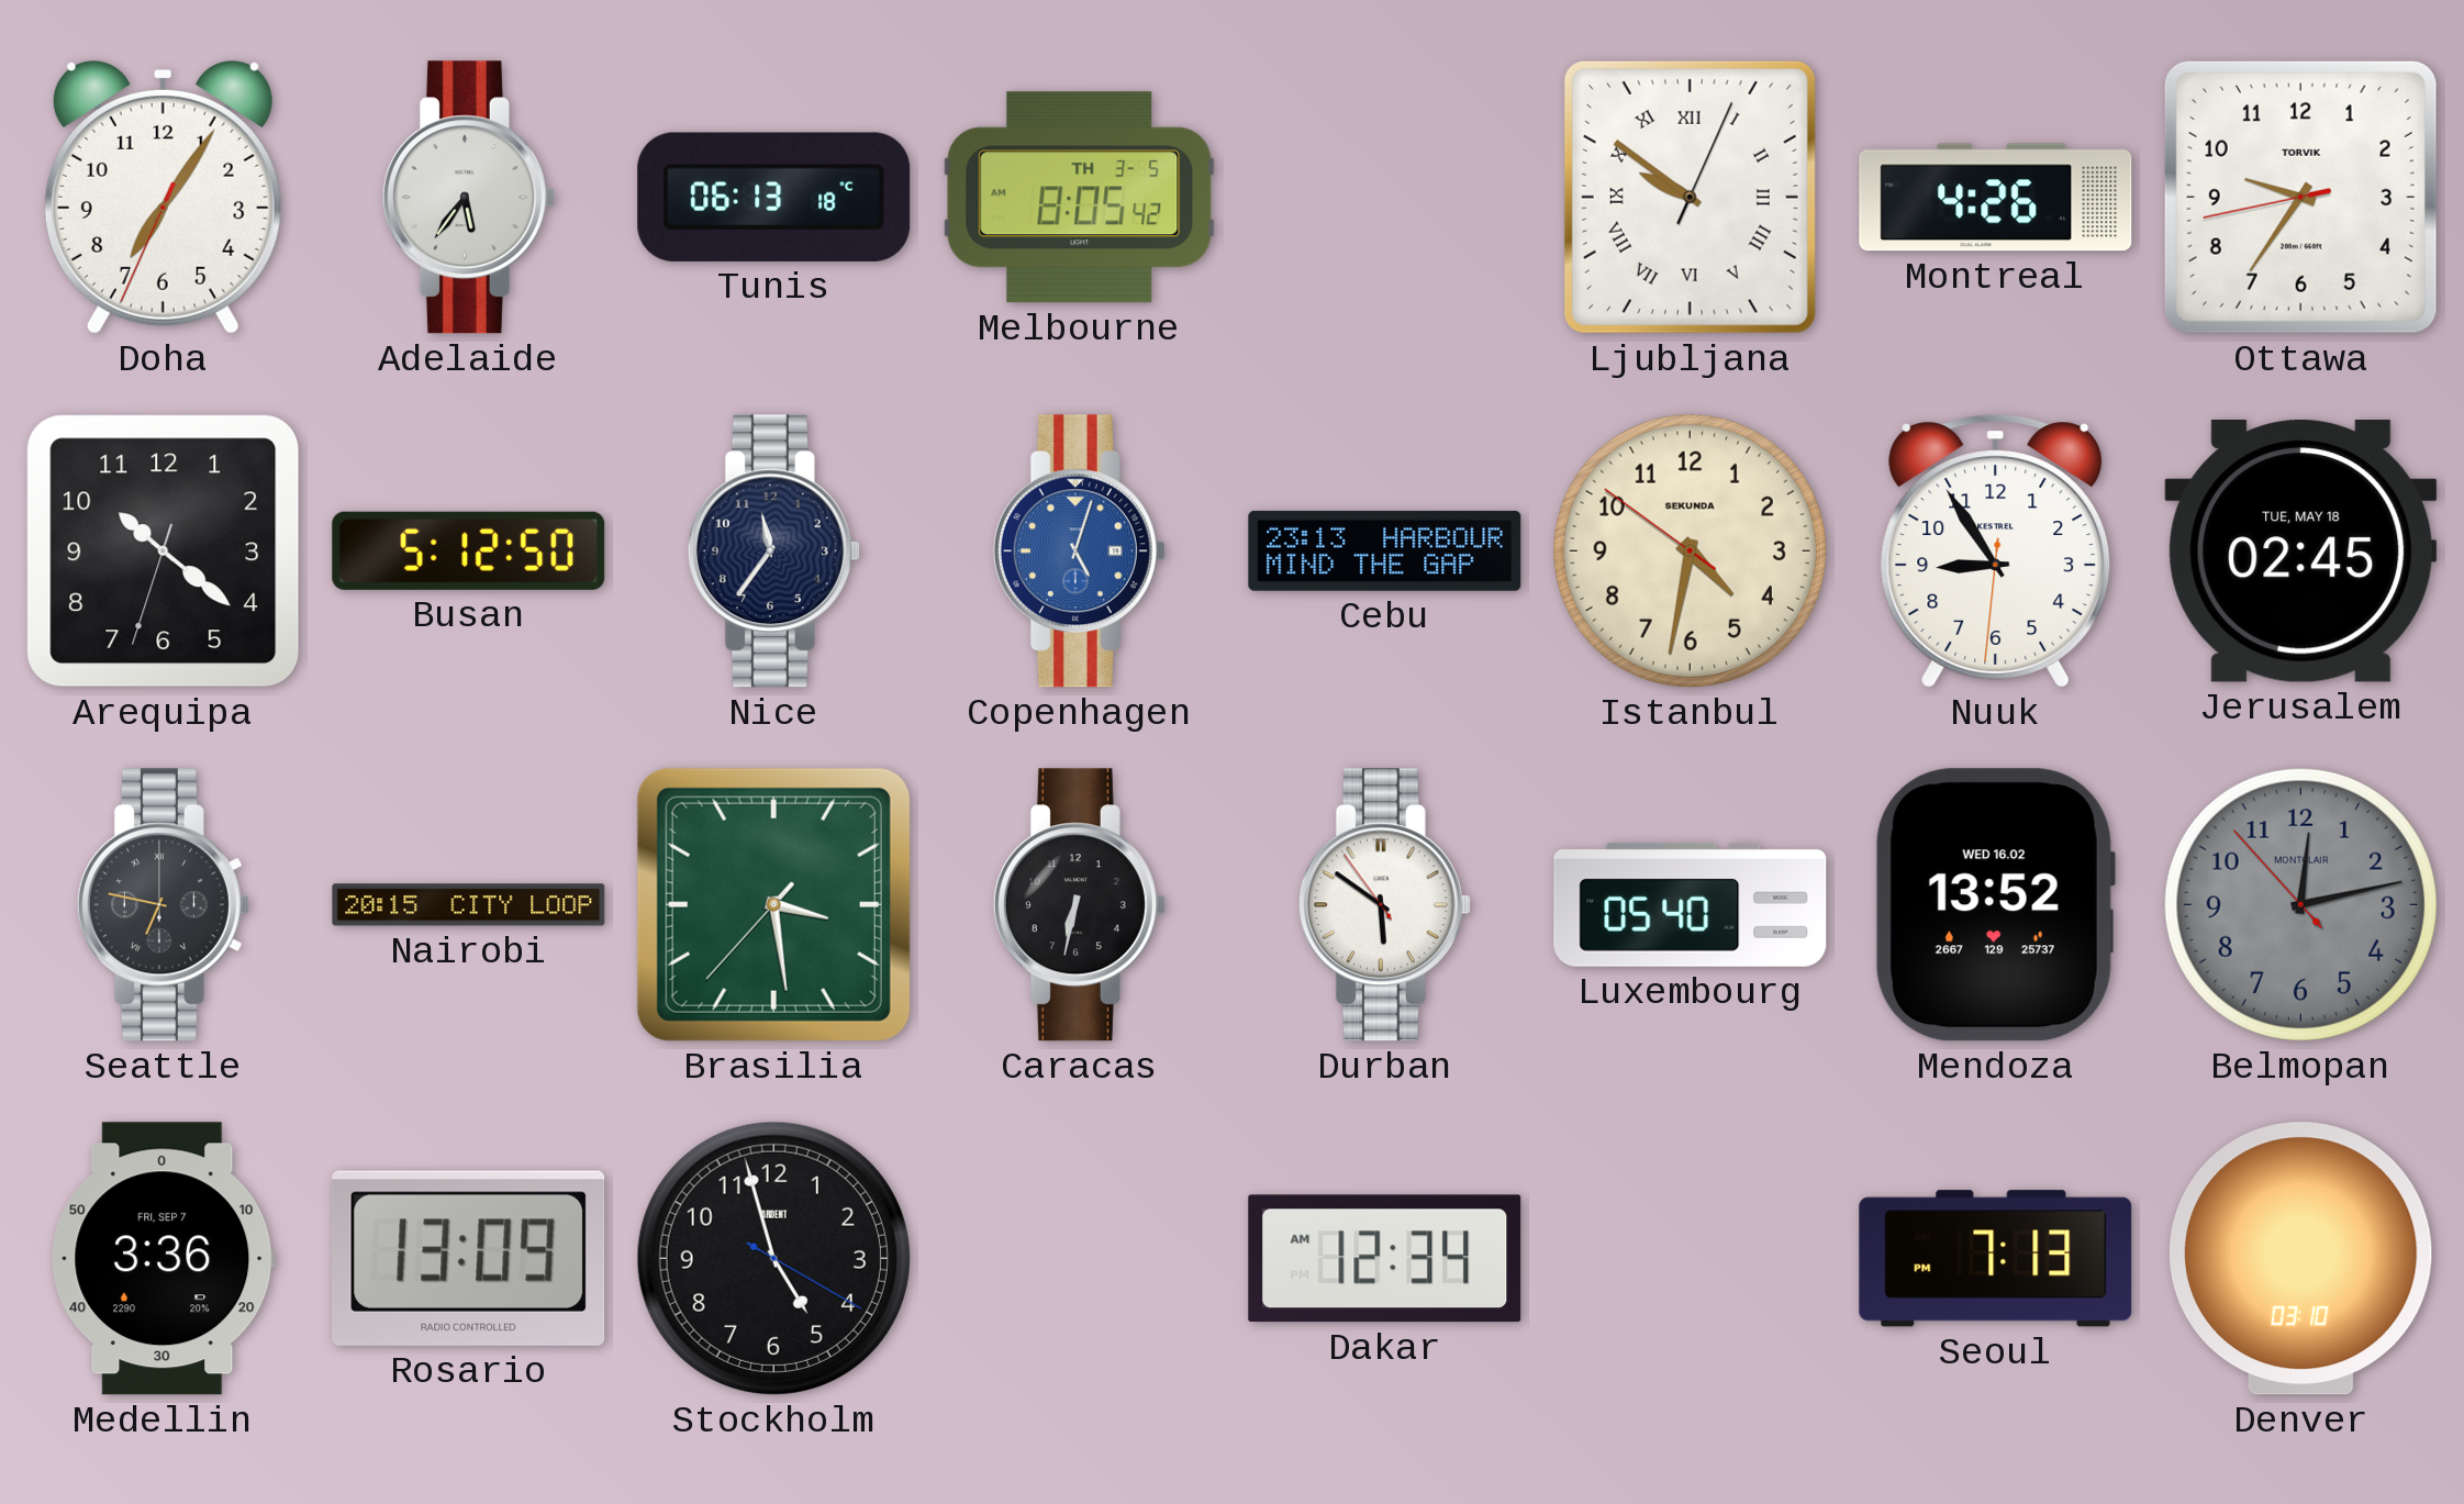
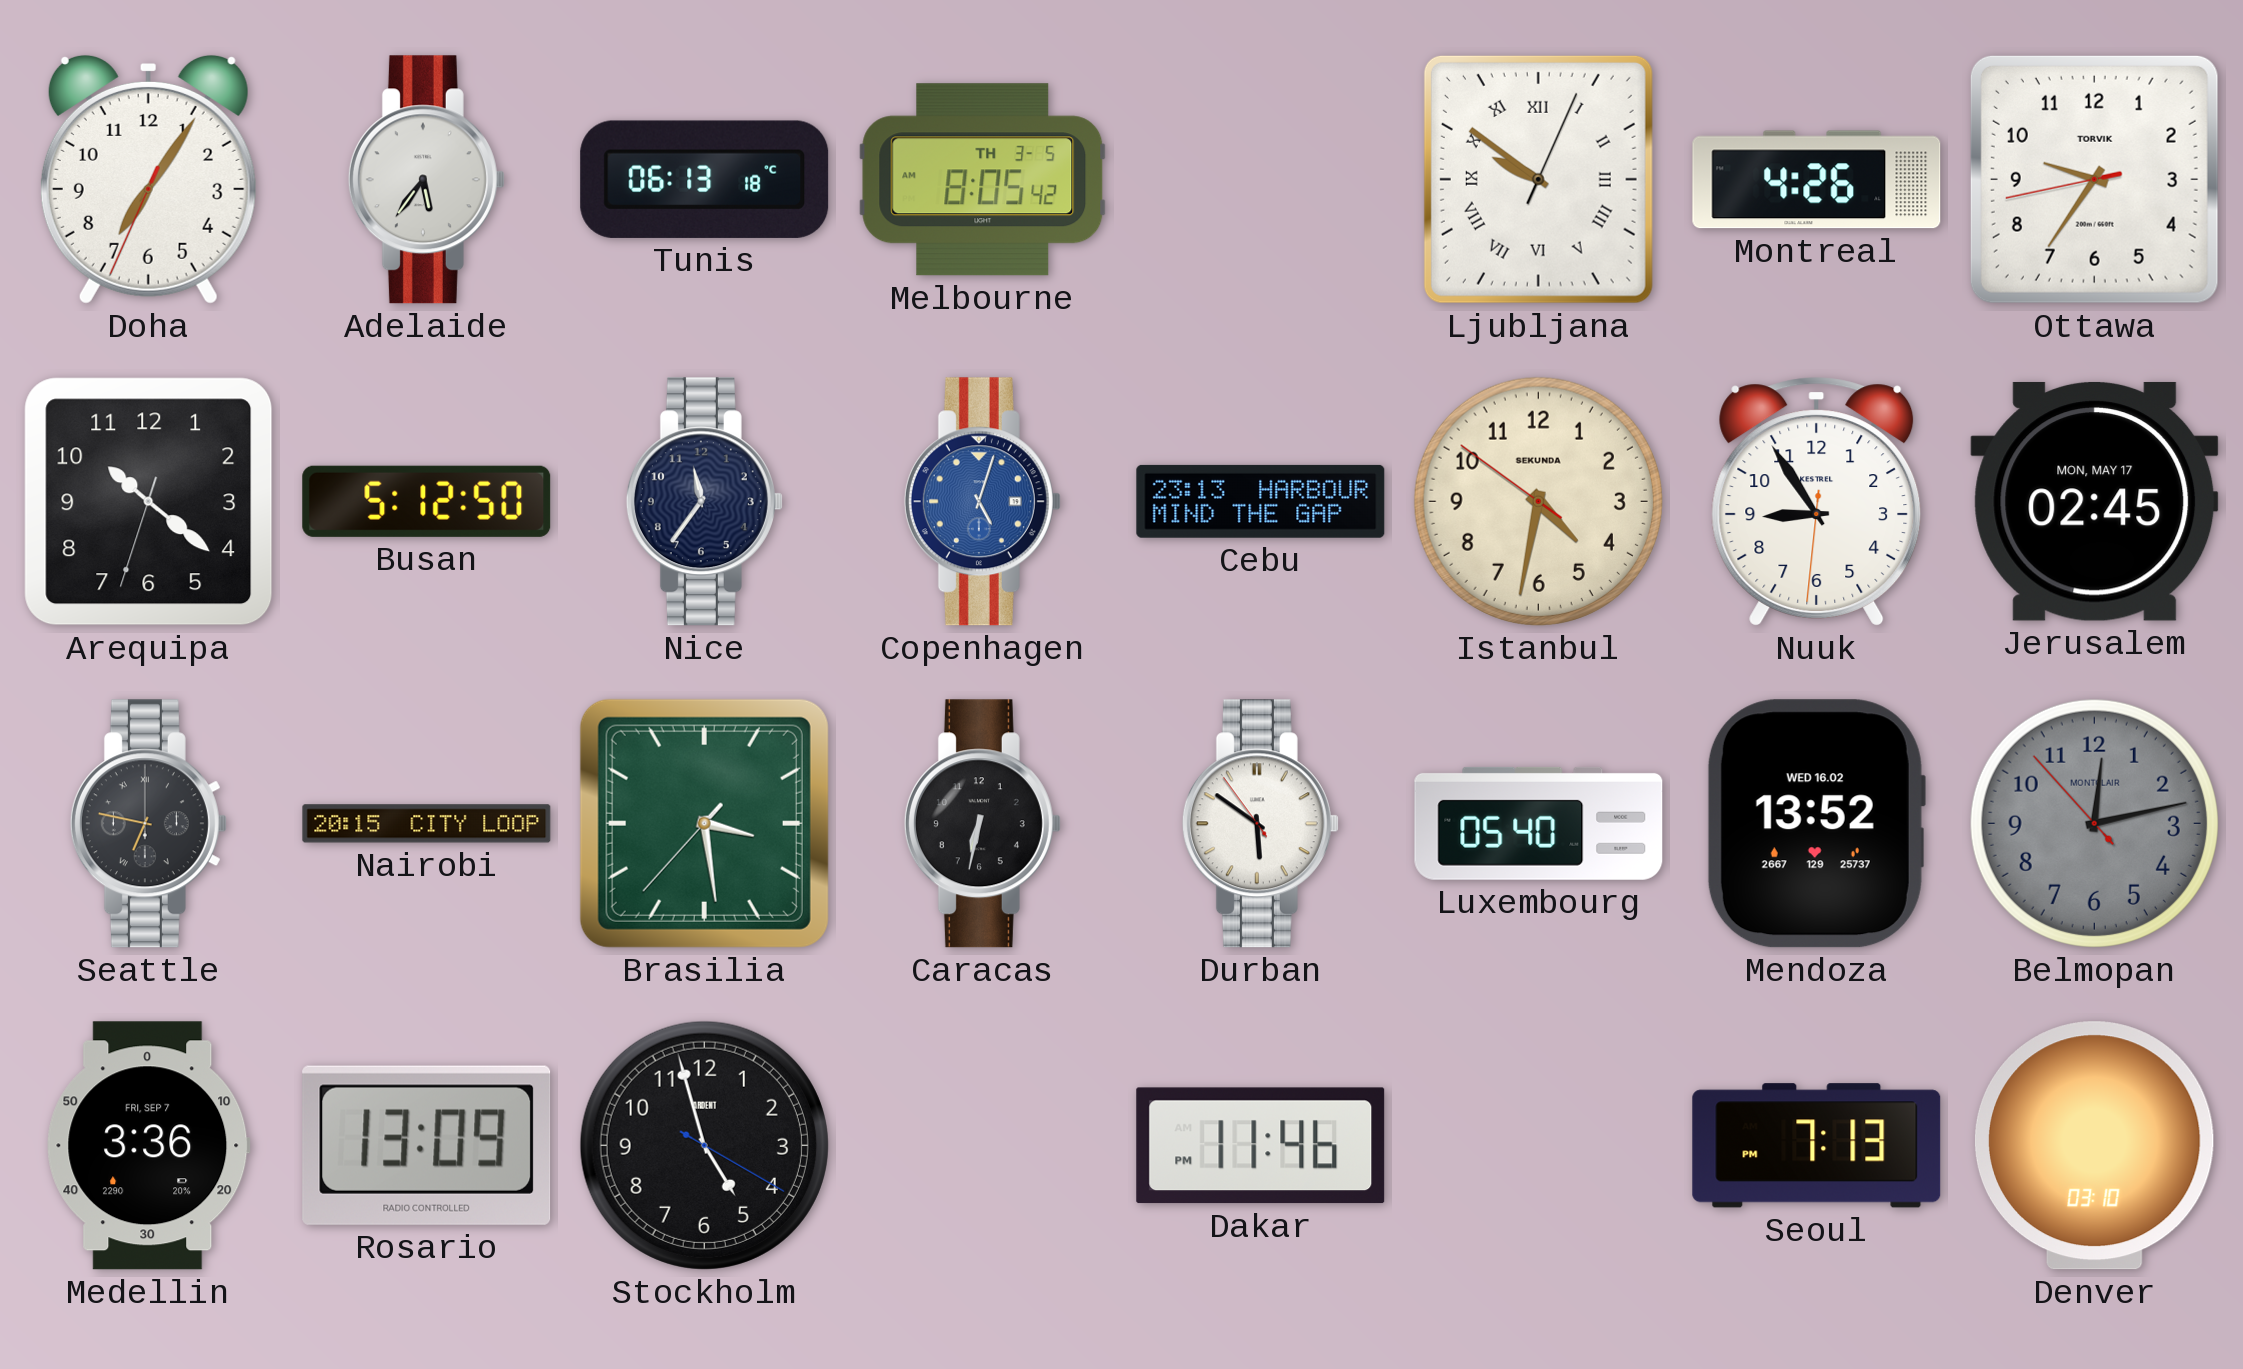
Jerusalem date: TUE, MAY 18 -> MON, MAY 17 (2095, 501)
Dakar: 12:34 -> 11:46 (1261, 1146)
